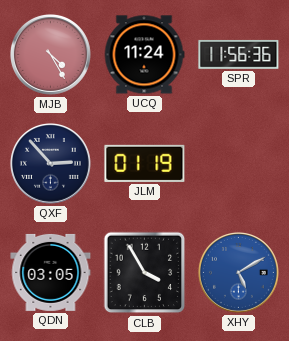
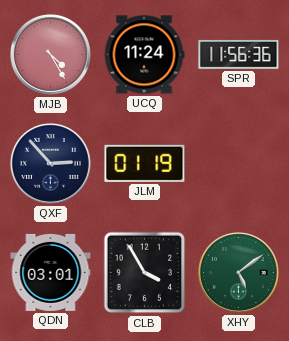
QDN: 03:05 -> 03:01 (51, 272)
XHY: 5:10 -> 5:09 (238, 272)
XHY dial: blue -> green (238, 272)
